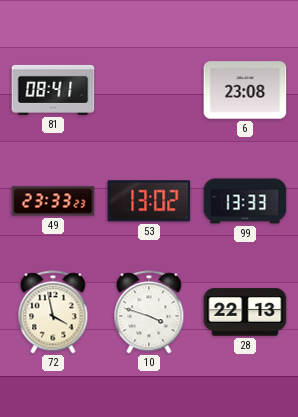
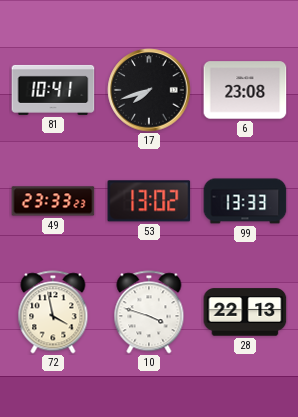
81: 08:41 -> 10:41 (53, 90)
17: none -> 7:42 (149, 90)
